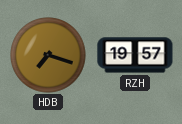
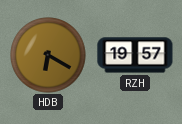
HDB: 7:18 -> 6:20 (48, 55)
